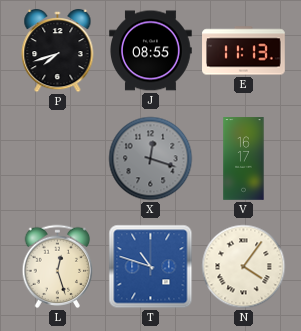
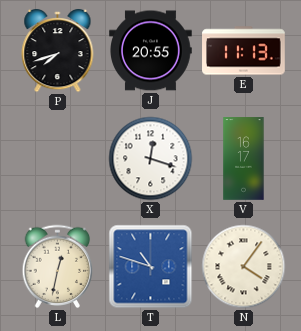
J: 08:55 -> 20:55 (151, 51)
X dial: grey -> white (151, 159)
L: 12:27 -> 12:32 (58, 267)
